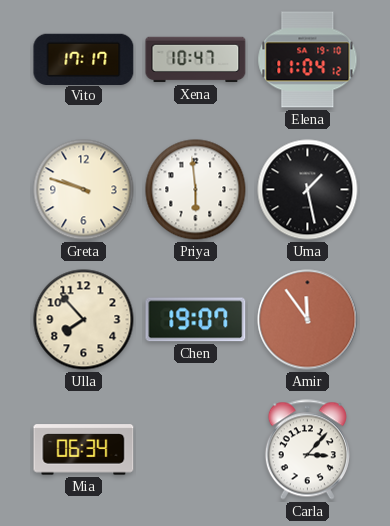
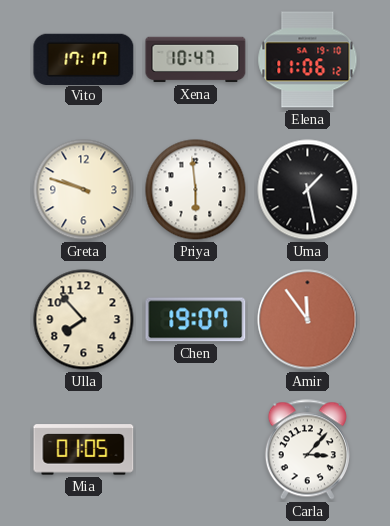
Elena: 11:04 -> 11:06 (308, 60)
Mia: 06:34 -> 01:05 (84, 450)
